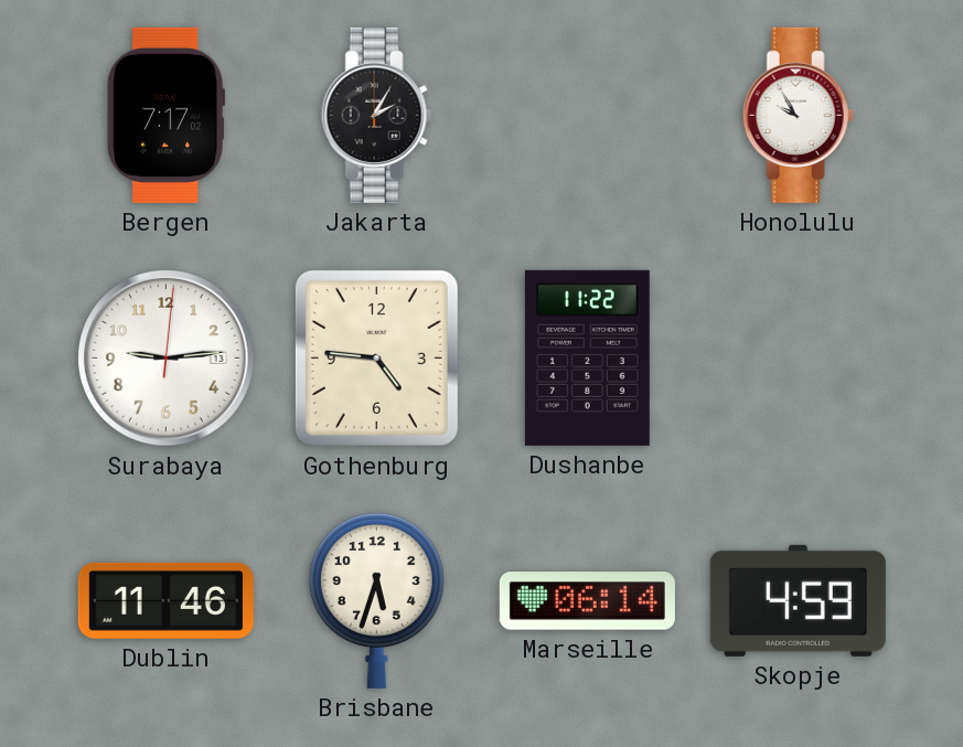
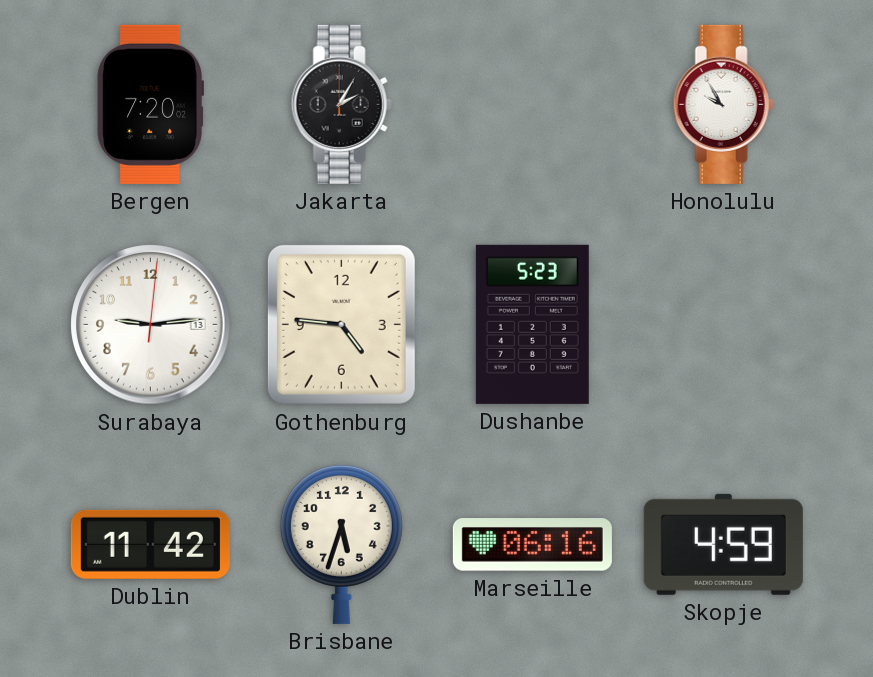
Bergen: 7:17 -> 7:20 (150, 104)
Dushanbe: 11:22 -> 5:23 (532, 324)
Dublin: 11:46 -> 11:42 (150, 544)
Marseille: 06:14 -> 06:16 (532, 545)
